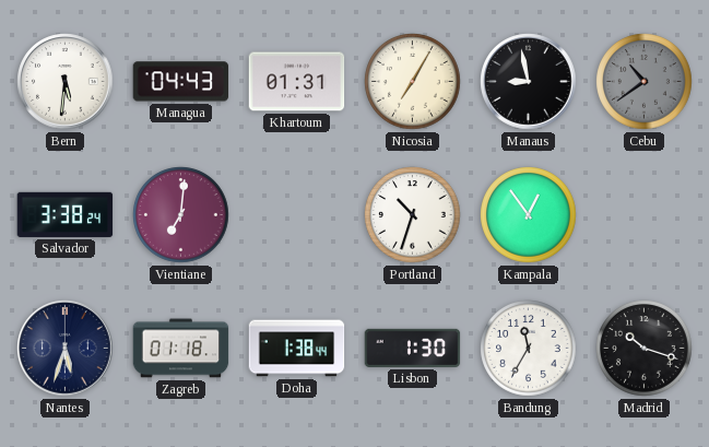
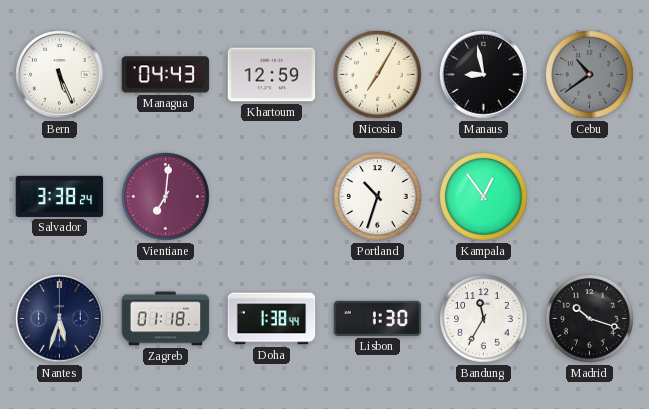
Bern: 5:31 -> 5:26 (60, 75)
Khartoum: 01:31 -> 12:59 (272, 75)
